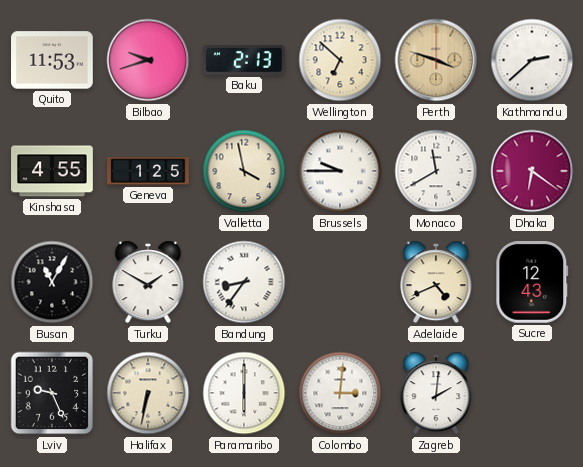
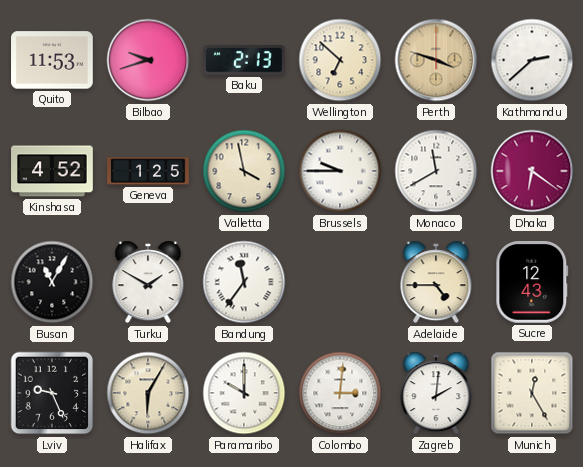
Kinshasa: 4:55 -> 4:52 (52, 171)
Bandung: 8:36 -> 11:36 (244, 282)
Adelaide: 4:41 -> 4:45 (436, 282)
Halifax: 6:32 -> 6:05 (148, 393)
Paramaribo: 6:00 -> 10:00 (244, 393)
Munich: none -> 12:25 (532, 393)
